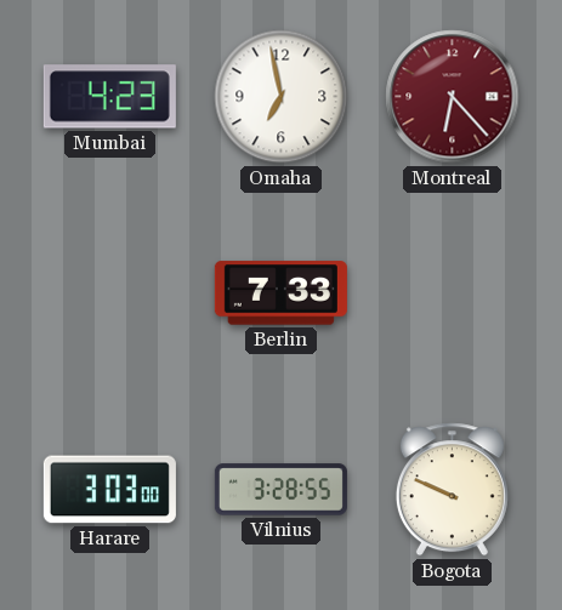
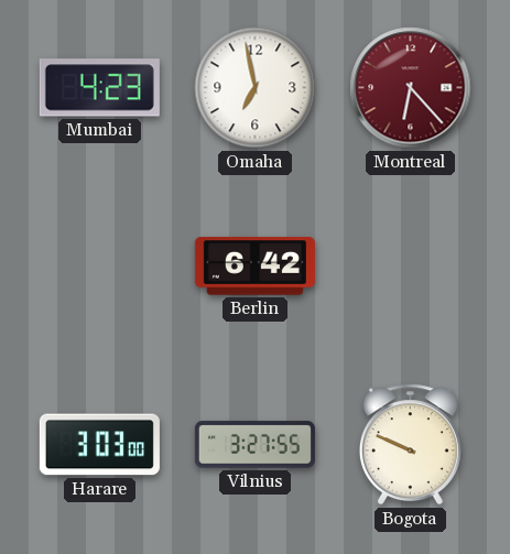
Berlin: 7:33 -> 6:42 (254, 267)
Vilnius: 3:28 -> 3:27 (254, 445)
